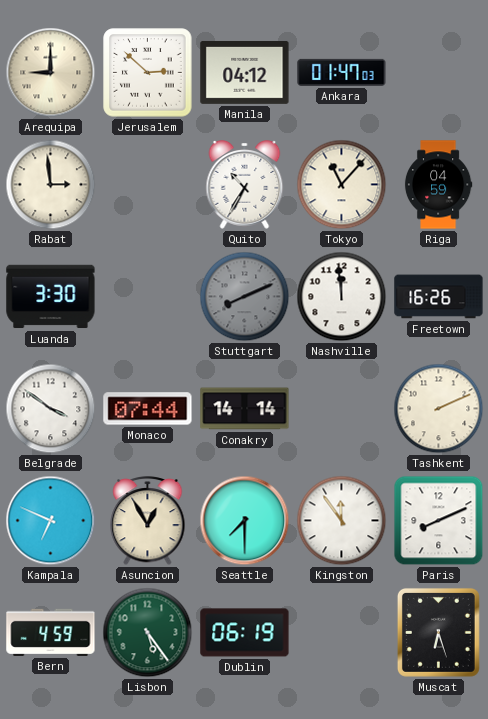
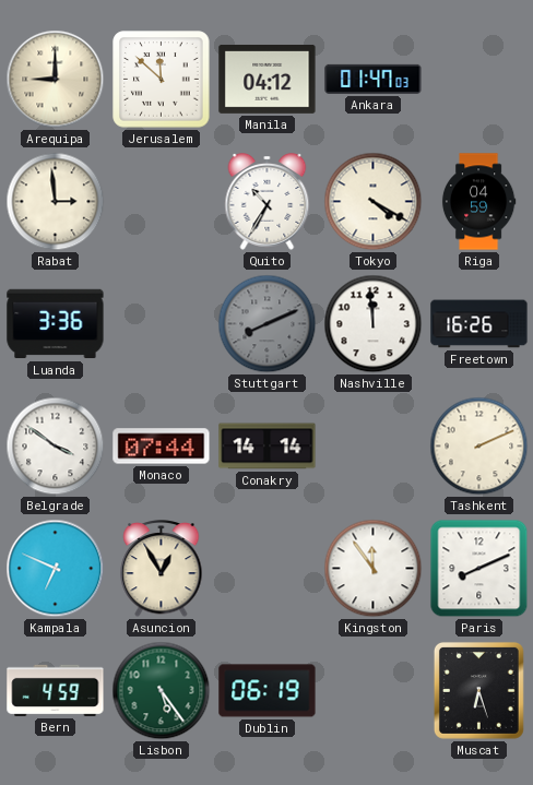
Jerusalem: 2:52 -> 11:52 (162, 80)
Tokyo: 11:07 -> 4:20 (374, 202)
Luanda: 3:30 -> 3:36 (56, 324)
Seattle: 7:30 -> none (245, 521)
